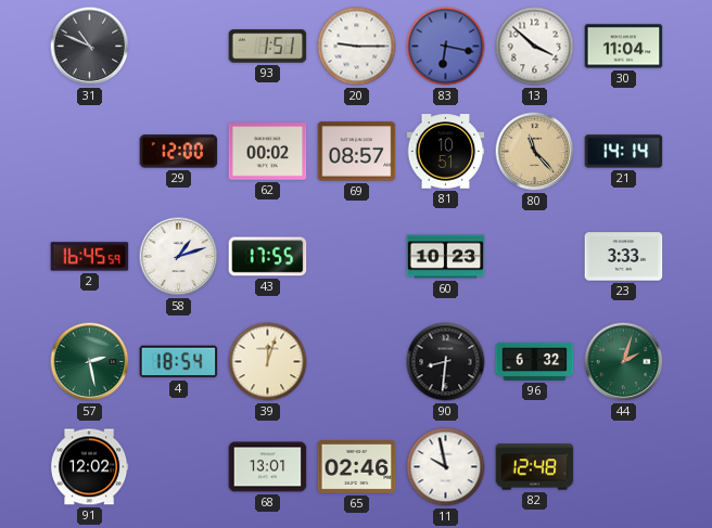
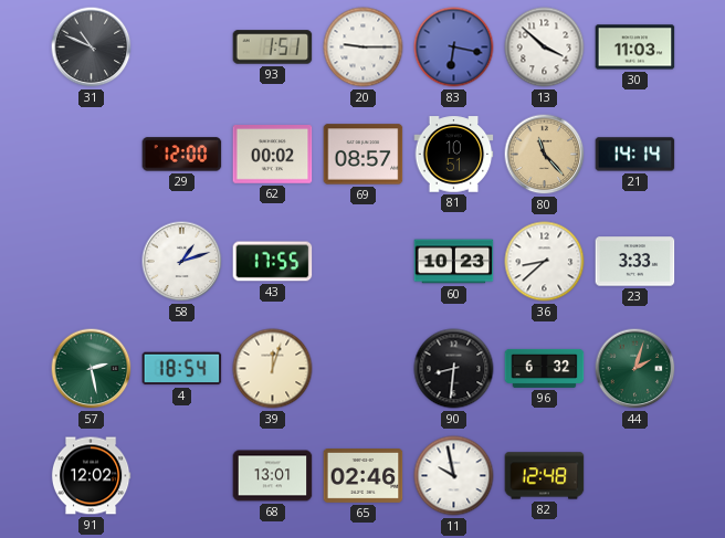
30: 11:04 -> 11:03 (635, 48)
2: 16:45 -> none (90, 257)
36: none -> 8:38 (545, 262)
